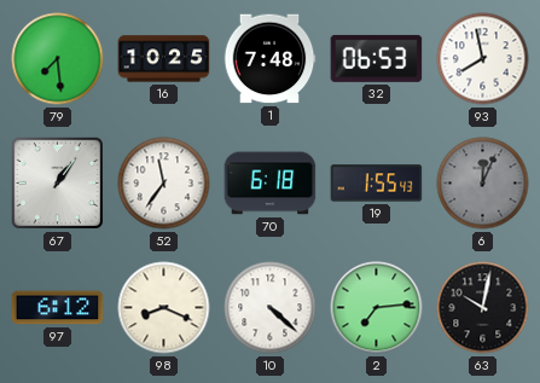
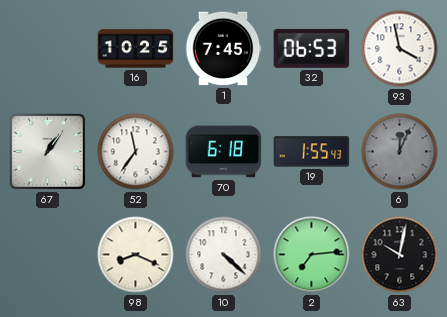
79: 7:29 -> none (58, 59)
1: 7:48 -> 7:45 (223, 49)
93: 7:58 -> 3:58 (400, 49)
97: 6:12 -> none (58, 308)
